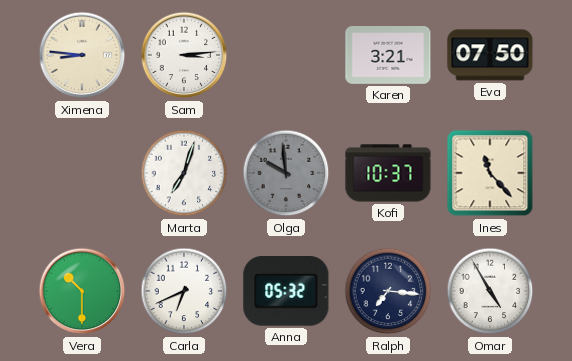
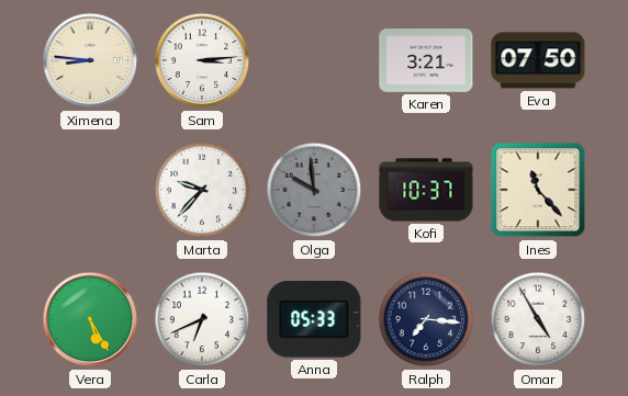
Marta: 7:03 -> 9:37 (202, 190)
Vera: 10:30 -> 5:25 (90, 319)
Anna: 05:32 -> 05:33 (314, 320)
